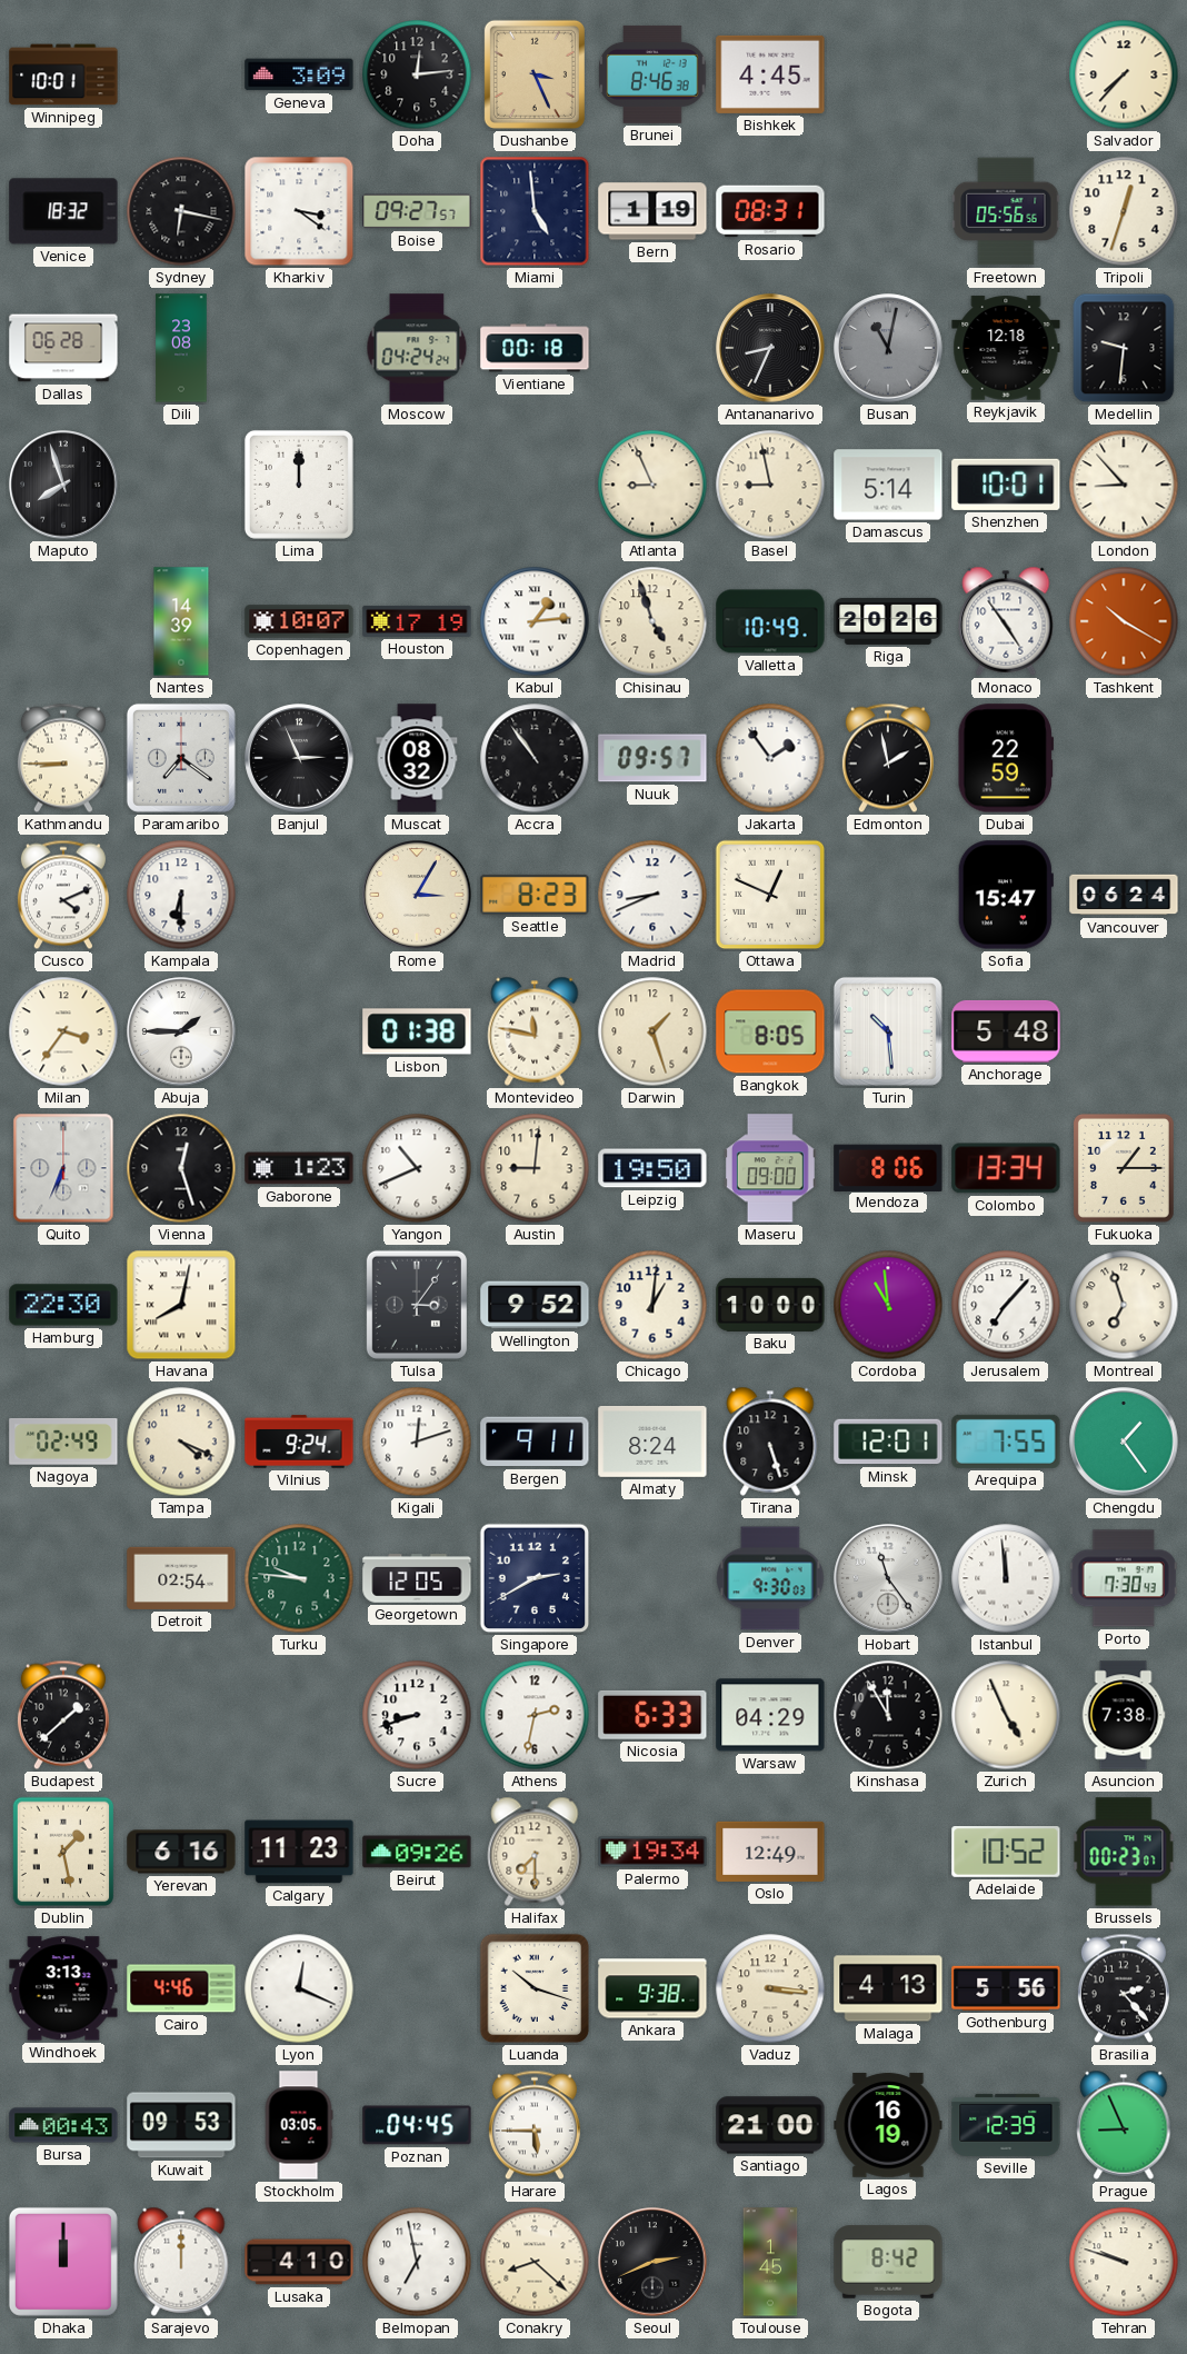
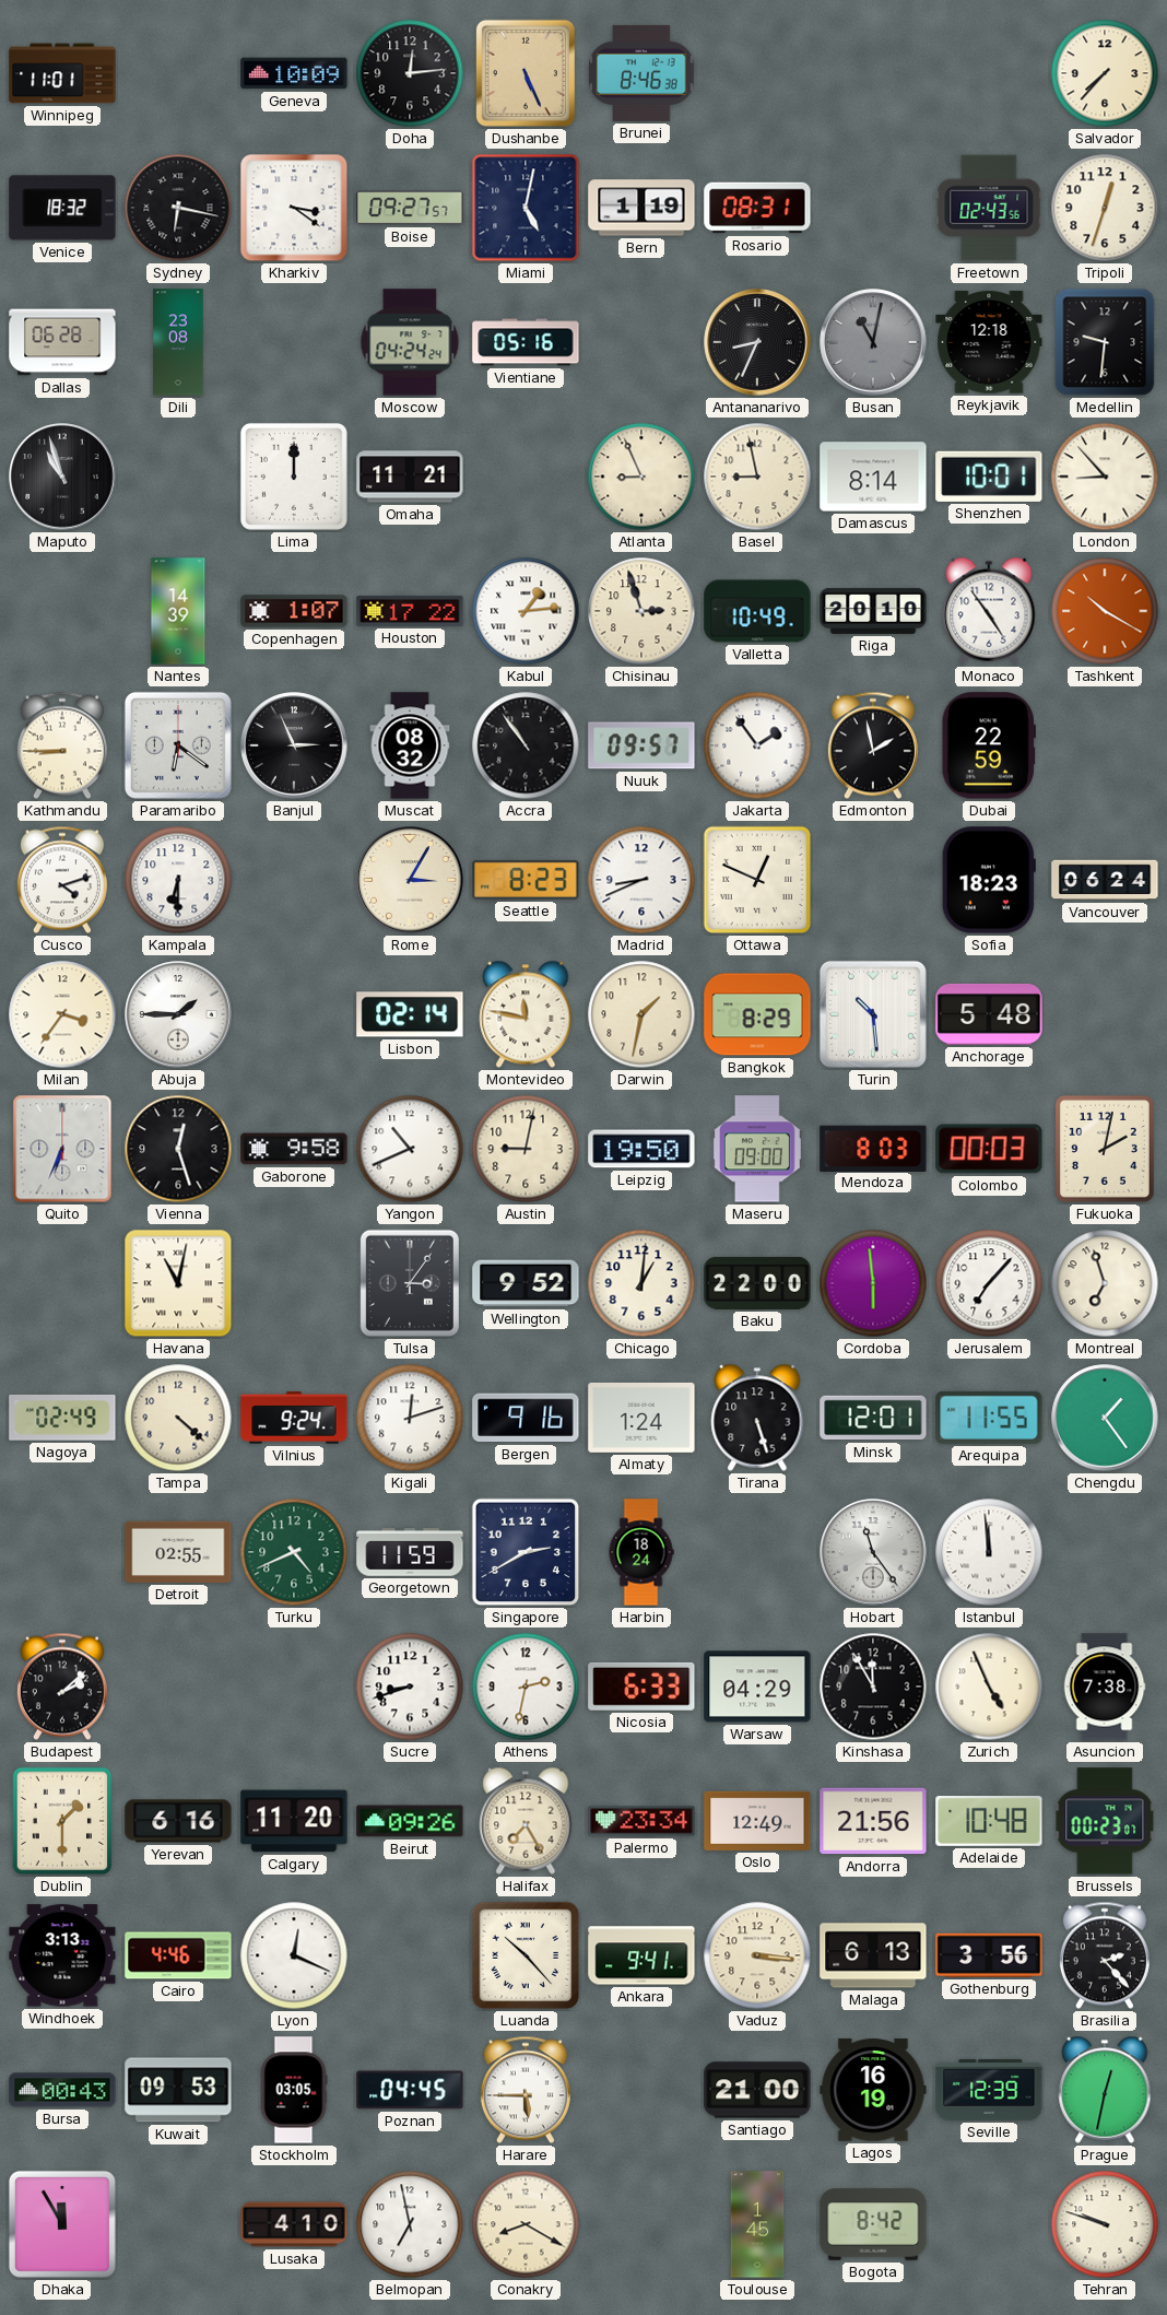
Winnipeg: 10:01 -> 11:01 (62, 73)
Geneva: 3:09 -> 10:09 (294, 73)
Dushanbe: 3:26 -> 5:26 (526, 73)
Bishkek: 4:45 -> none (770, 74)
Miami: 4:59 -> 5:02 (526, 208)
Freetown: 05:56 -> 02:43 (989, 208)
Vientiane: 00:18 -> 05:16 (526, 342)
Maputo: 7:57 -> 10:57 (62, 477)
Omaha: none -> 11:21 (410, 477)
Damascus: 5:14 -> 8:14 (873, 477)
Copenhagen: 10:07 -> 1:07 (294, 611)
Houston: 17:19 -> 17:22 (410, 611)
Chisinau: 4:57 -> 2:57 (641, 611)
Riga: 20:26 -> 20:10 (873, 611)
Paramaribo: 7:21 -> 6:21 (178, 745)
Cusco: 4:11 -> 4:12 (62, 880)
Sofia: 15:47 -> 18:23 (989, 880)
Lisbon: 01:38 -> 02:14 (410, 1014)
Darwin: 1:27 -> 1:32 (641, 1014)
Bangkok: 8:05 -> 8:29 (757, 1014)
Gaborone: 1:23 -> 9:58 (294, 1149)
Austin: 9:01 -> 9:02 (526, 1149)
Mendoza: 8:06 -> 8:03 (873, 1148)
Colombo: 13:34 -> 00:03 (989, 1149)
Fukuoka: 1:15 -> 2:02 (1105, 1149)
Hamburg: 22:30 -> none (63, 1305)
Havana: 8:02 -> 11:02 (178, 1283)
Baku: 10:00 -> 22:00 (757, 1283)
Cordoba: 10:59 -> 5:59 (873, 1283)
Tampa: 4:19 -> 4:22 (178, 1418)
Bergen: 9:11 -> 9:16 (526, 1418)
Almaty: 8:24 -> 1:24 (641, 1418)
Arequipa: 7:55 -> 11:55 (989, 1418)
Detroit: 02:54 -> 02:55 (178, 1552)
Turku: 9:46 -> 4:41 (294, 1552)
Georgetown: 12:05 -> 11:59 (410, 1552)
Harbin: none -> 18:24 (641, 1552)
Denver: 9:30 -> none (770, 1578)
Porto: 7:30 -> none (1124, 1578)
Budapest: 1:38 -> 2:08 (62, 1687)
Dublin: 1:28 -> 1:30 (62, 1821)
Calgary: 11:23 -> 11:20 (294, 1821)
Halifax: 7:30 -> 7:25 (526, 1821)
Palermo: 19:34 -> 23:34 (641, 1821)
Andorra: none -> 21:56 (873, 1821)
Adelaide: 10:52 -> 10:48 (989, 1822)
Luanda: 10:18 -> 10:23 (526, 1955)
Ankara: 9:38 -> 9:41 (641, 1955)
Malaga: 4:13 -> 6:13 (873, 1955)
Gothenburg: 5:56 -> 3:56 (989, 1955)
Prague: 8:56 -> 12:32 (1105, 2090)
Dhaka: 12:00 -> 11:55 (62, 2224)
Sarajevo: 12:00 -> none (181, 2262)
Conakry: 8:22 -> 8:20 (526, 2224)
Seoul: 2:41 -> none (652, 2262)
